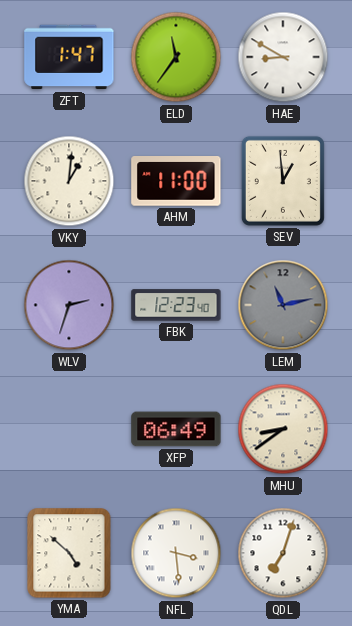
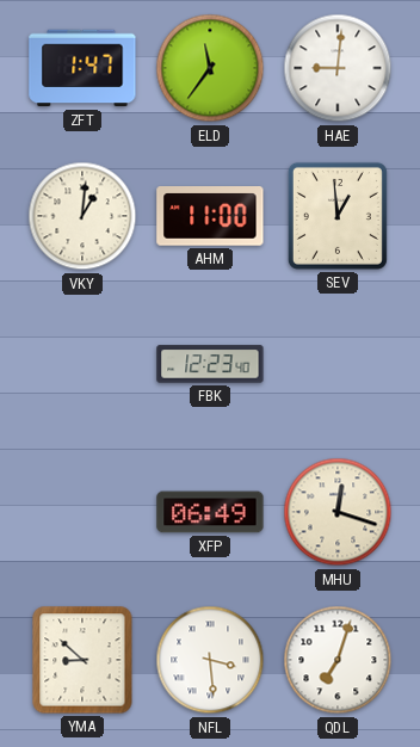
HAE: 8:50 -> 9:01 (338, 68)
WLV: 2:33 -> none (69, 305)
LEM: 11:13 -> none (283, 305)
MHU: 8:39 -> 12:18 (338, 512)
YMA: 4:52 -> 8:52 (82, 660)
